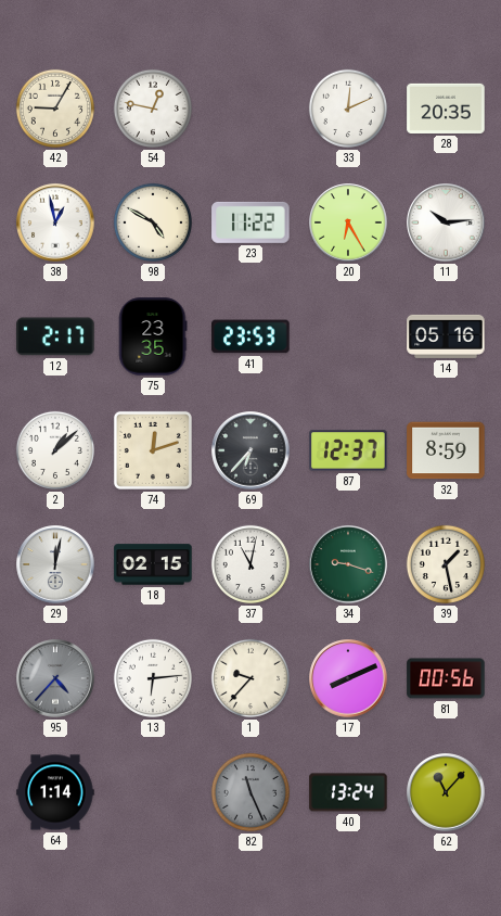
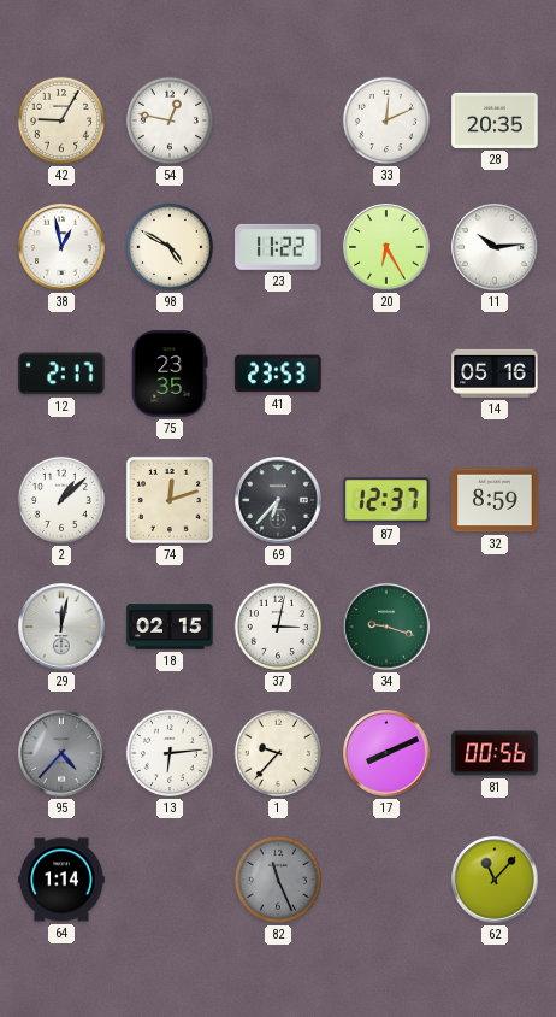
37: 11:02 -> 3:02 (278, 627)
39: 1:28 -> none (446, 564)
40: 13:24 -> none (348, 792)
